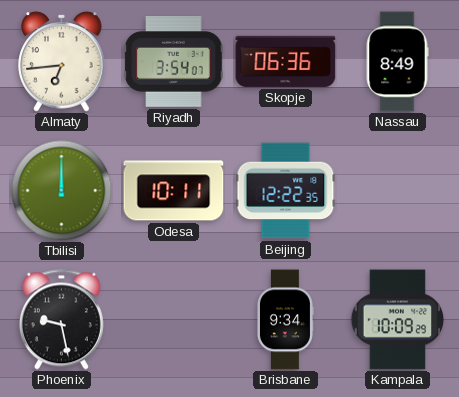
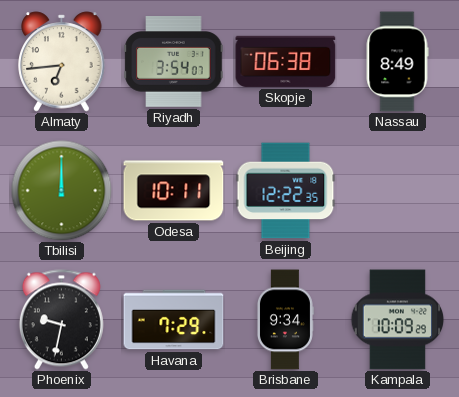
Skopje: 06:36 -> 06:38 (286, 61)
Phoenix: 9:28 -> 9:32 (61, 320)
Havana: none -> 7:29 (174, 320)
